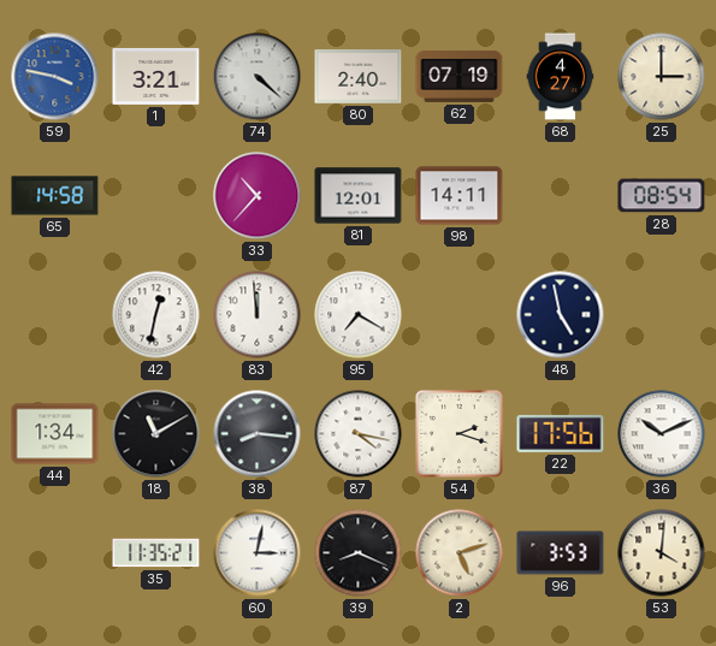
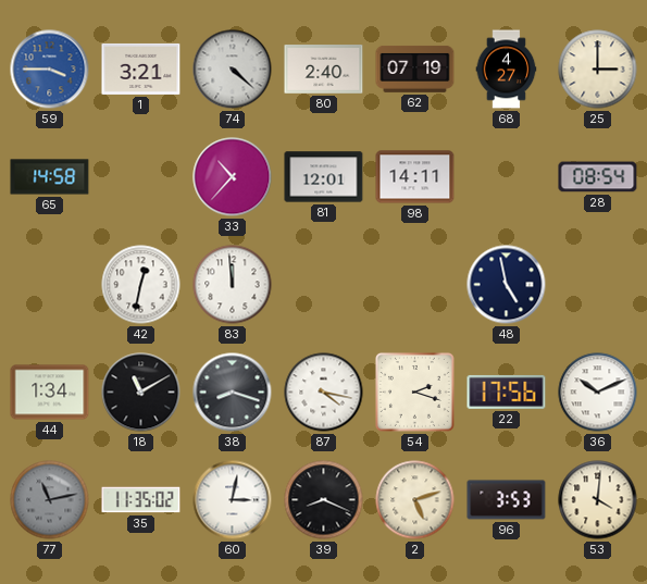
59: 3:47 -> 3:45 (50, 70)
95: 7:20 -> none (359, 315)
38: 8:16 -> 8:18 (233, 393)
77: none -> 11:13 (50, 500)
35: 11:35:21 -> 11:35:02 (141, 500)
